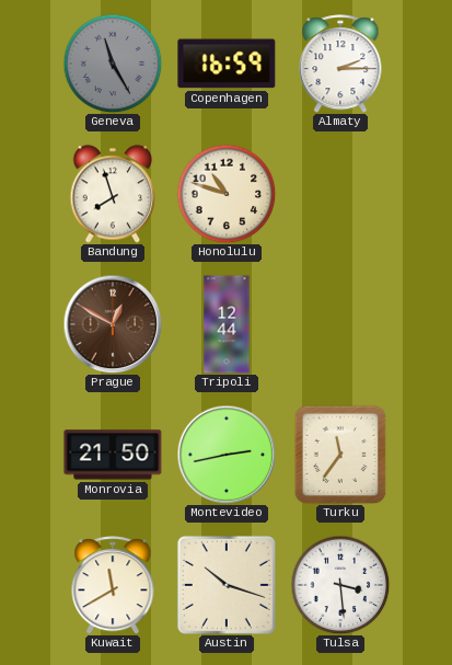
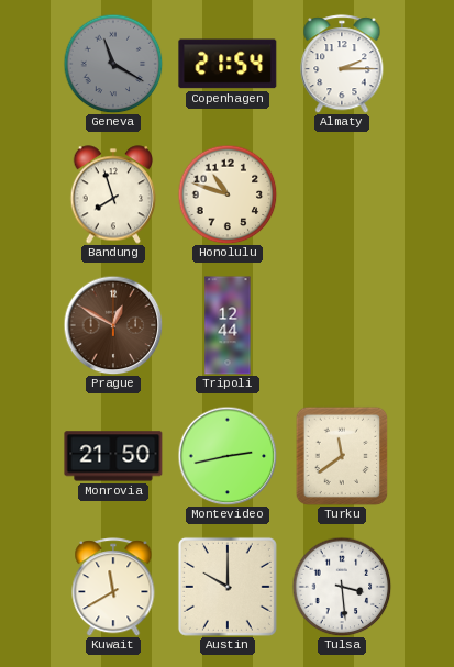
Geneva: 11:25 -> 11:20 (113, 64)
Copenhagen: 16:59 -> 21:54 (228, 64)
Turku: 11:36 -> 11:39 (342, 456)
Austin: 10:18 -> 10:00 (228, 587)
